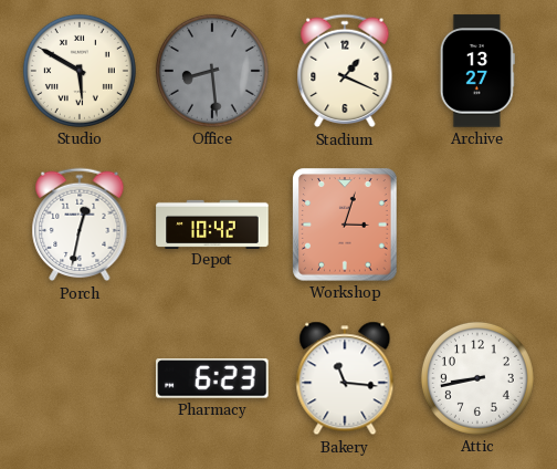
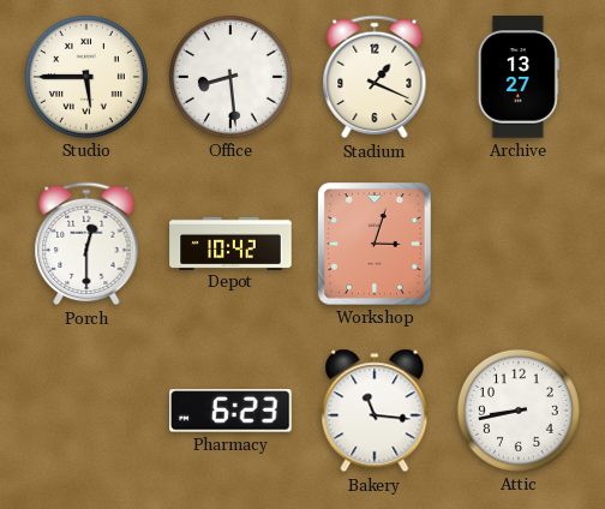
Studio: 5:50 -> 5:45 (86, 77)
Office dial: grey -> white (230, 77)
Porch: 12:32 -> 12:30 (86, 244)
